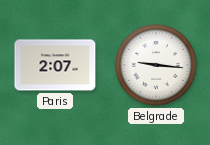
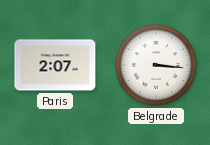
Belgrade: 9:16 -> 3:16 (156, 65)
